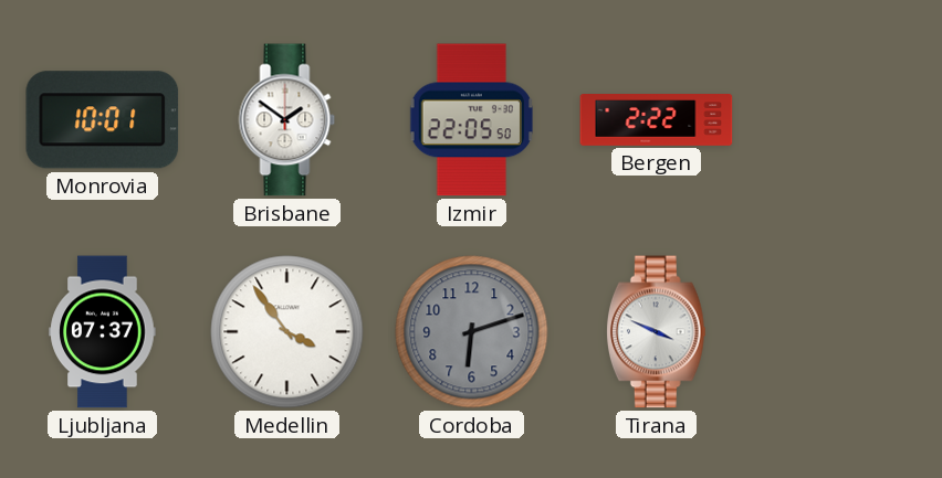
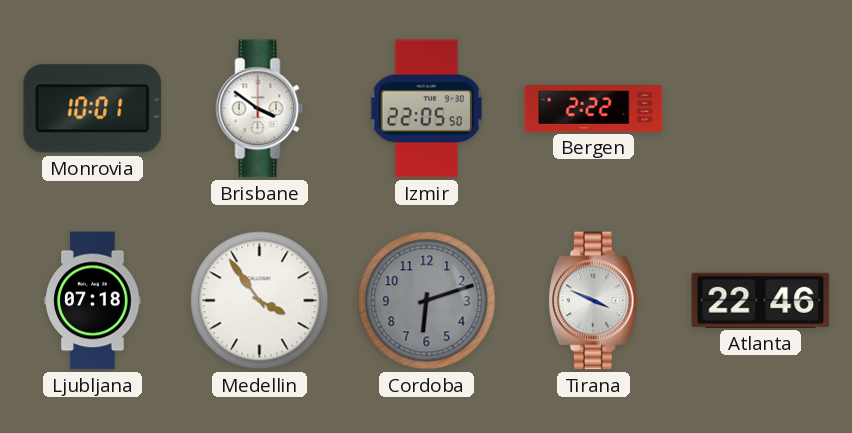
Brisbane: 1:51 -> 3:51 (260, 109)
Ljubljana: 07:37 -> 07:18 (93, 301)
Atlanta: none -> 22:46 (761, 300)
